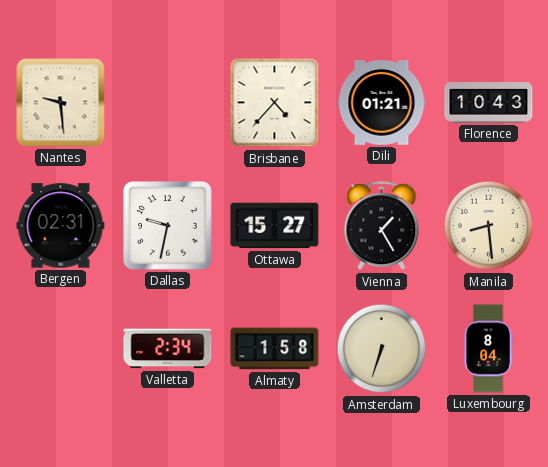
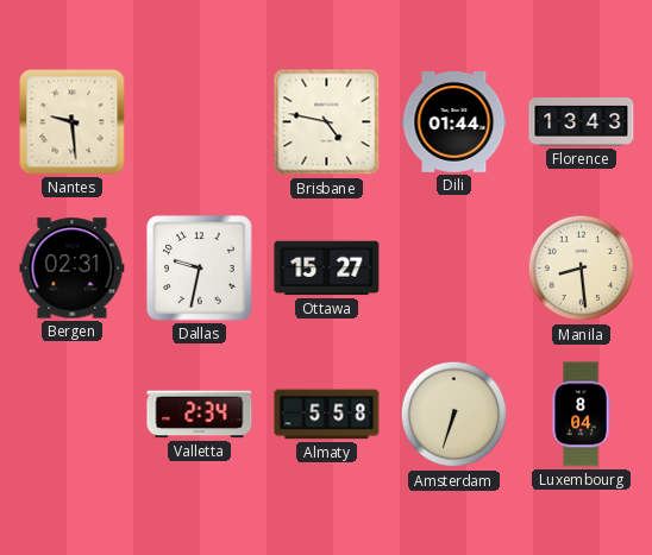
Brisbane: 4:37 -> 4:47 (327, 122)
Dili: 01:21 -> 01:44 (454, 122)
Florence: 10:43 -> 13:43 (582, 122)
Vienna: 1:25 -> none (382, 226)
Almaty: 1:58 -> 5:58 (327, 415)
